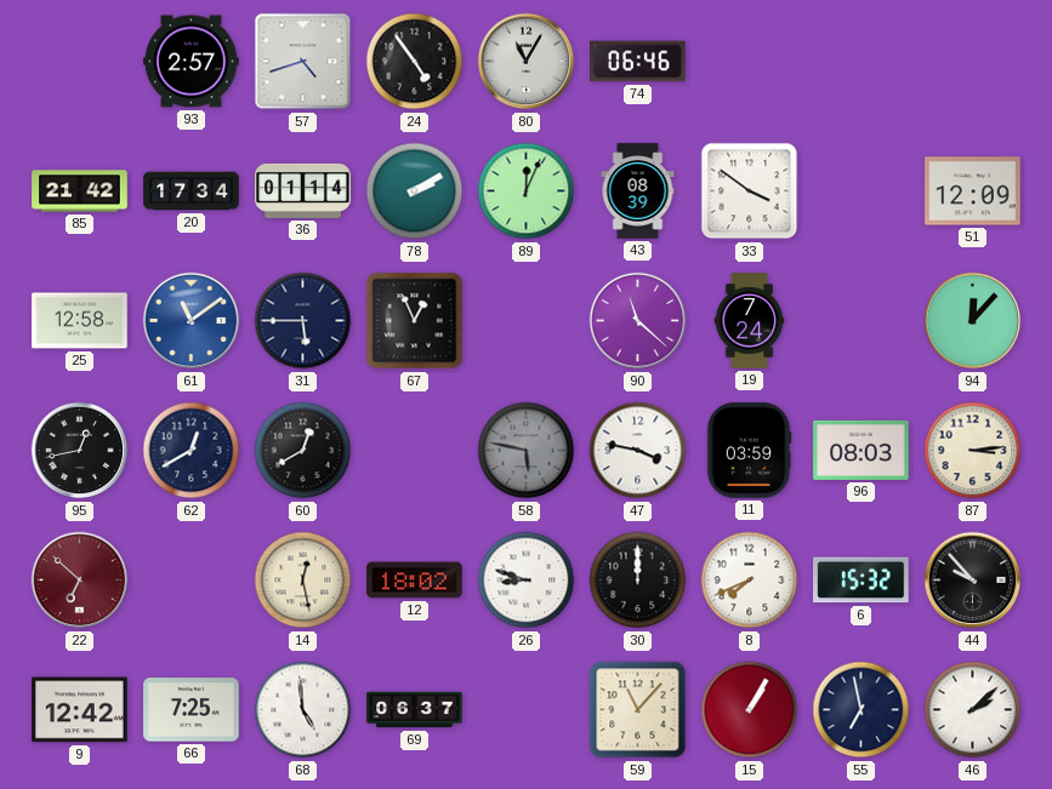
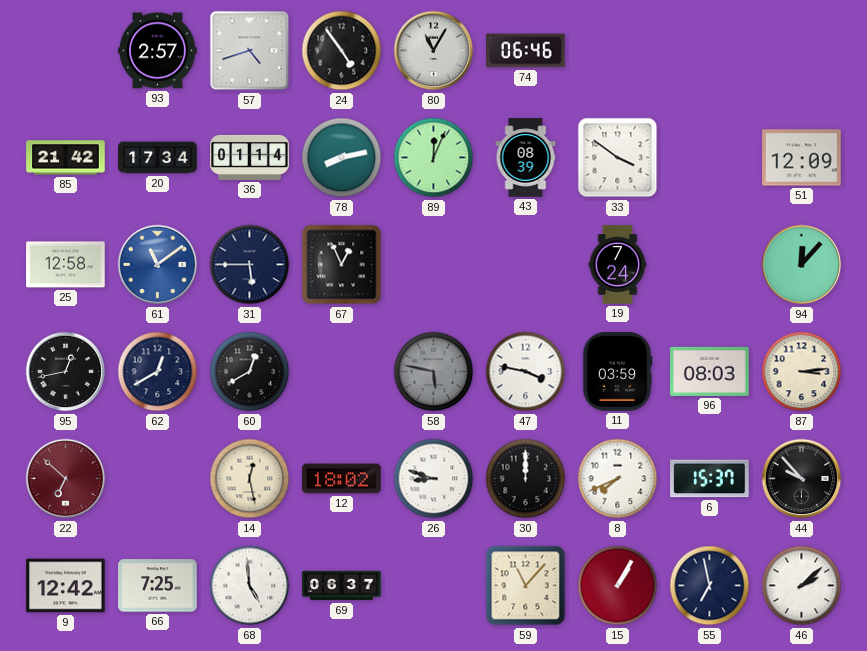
78: 2:10 -> 8:13 (342, 158)
90: 11:22 -> none (638, 321)
6: 15:32 -> 15:37 (710, 479)
